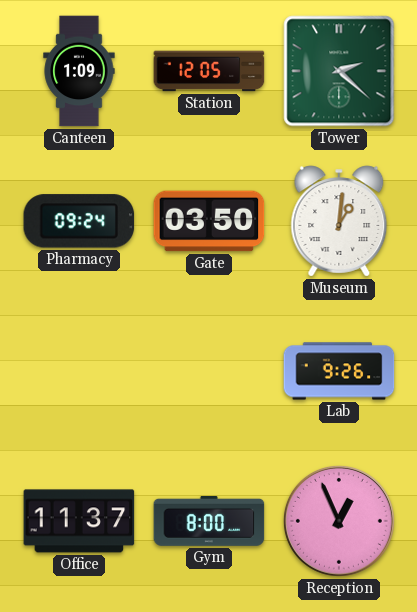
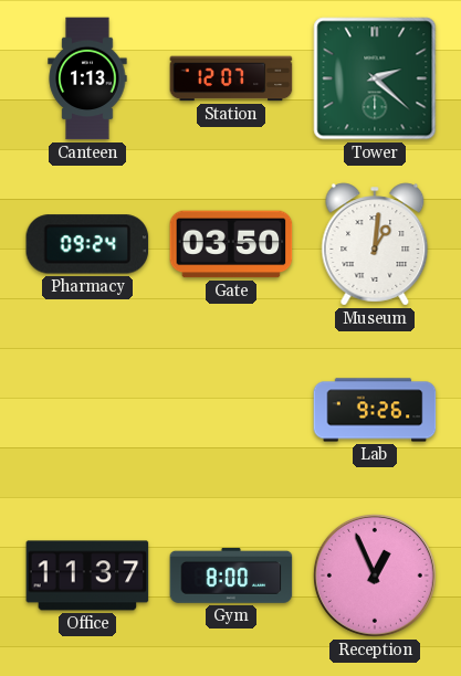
Canteen: 1:09 -> 1:13 (87, 78)
Station: 12:05 -> 12:07 (231, 78)
